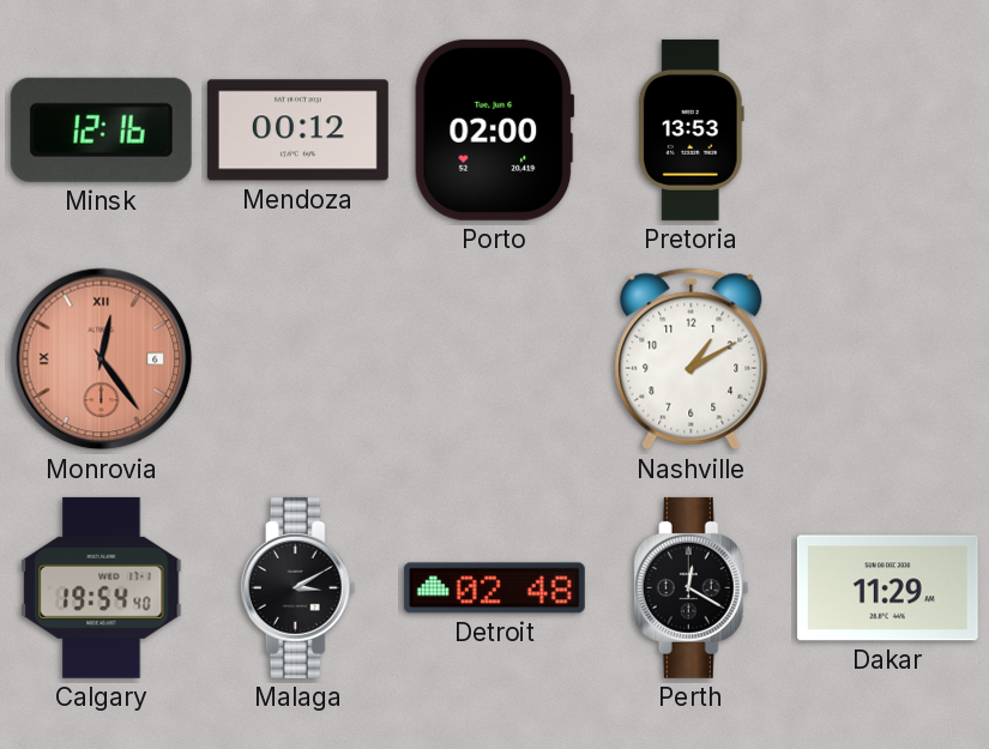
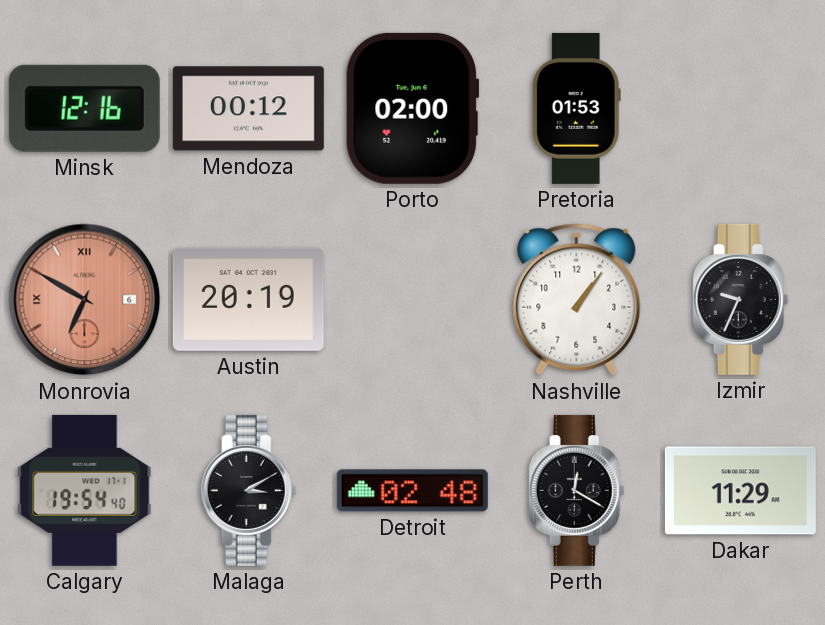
Pretoria: 13:53 -> 01:53 (576, 108)
Monrovia: 12:24 -> 6:50 (85, 300)
Austin: none -> 20:19 (248, 299)
Nashville: 1:10 -> 1:06 (577, 300)
Izmir: none -> 9:34 (741, 299)
